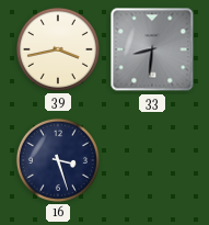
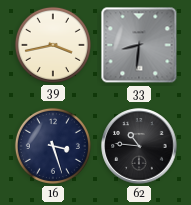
62: none -> 10:46 (139, 146)
